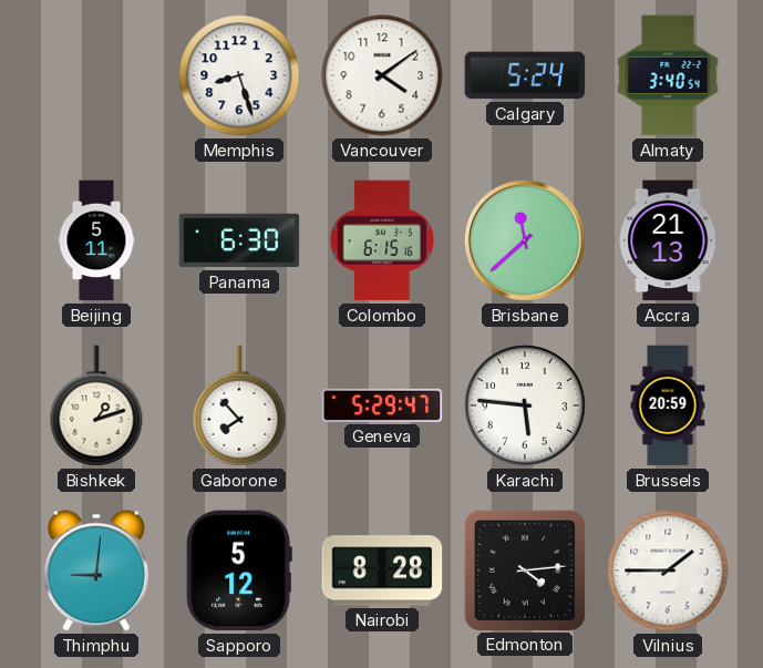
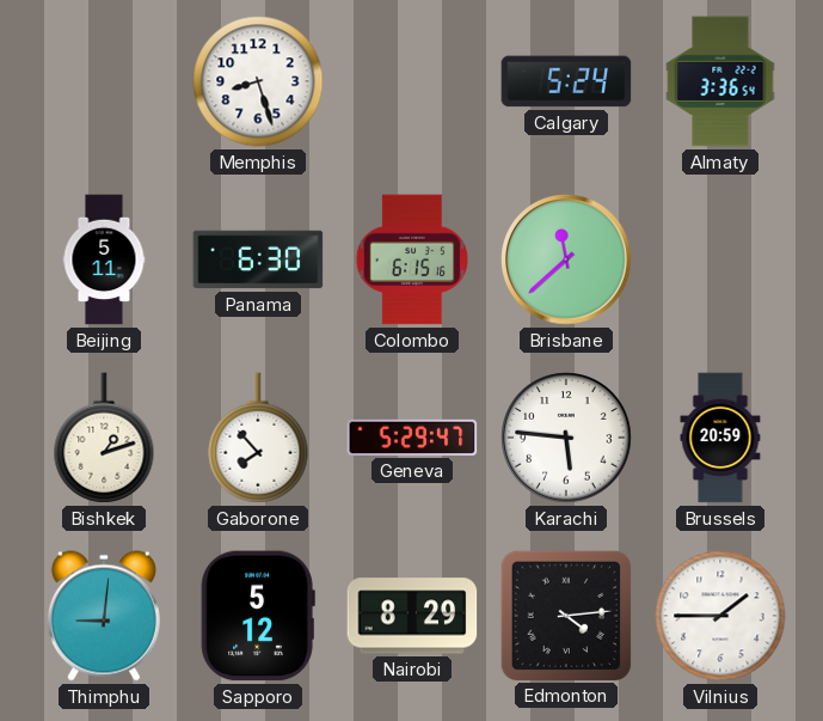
Vancouver: 4:09 -> none (382, 75)
Almaty: 3:40 -> 3:36 (720, 81)
Accra: 21:13 -> none (668, 240)
Nairobi: 8:28 -> 8:29 (412, 616)
